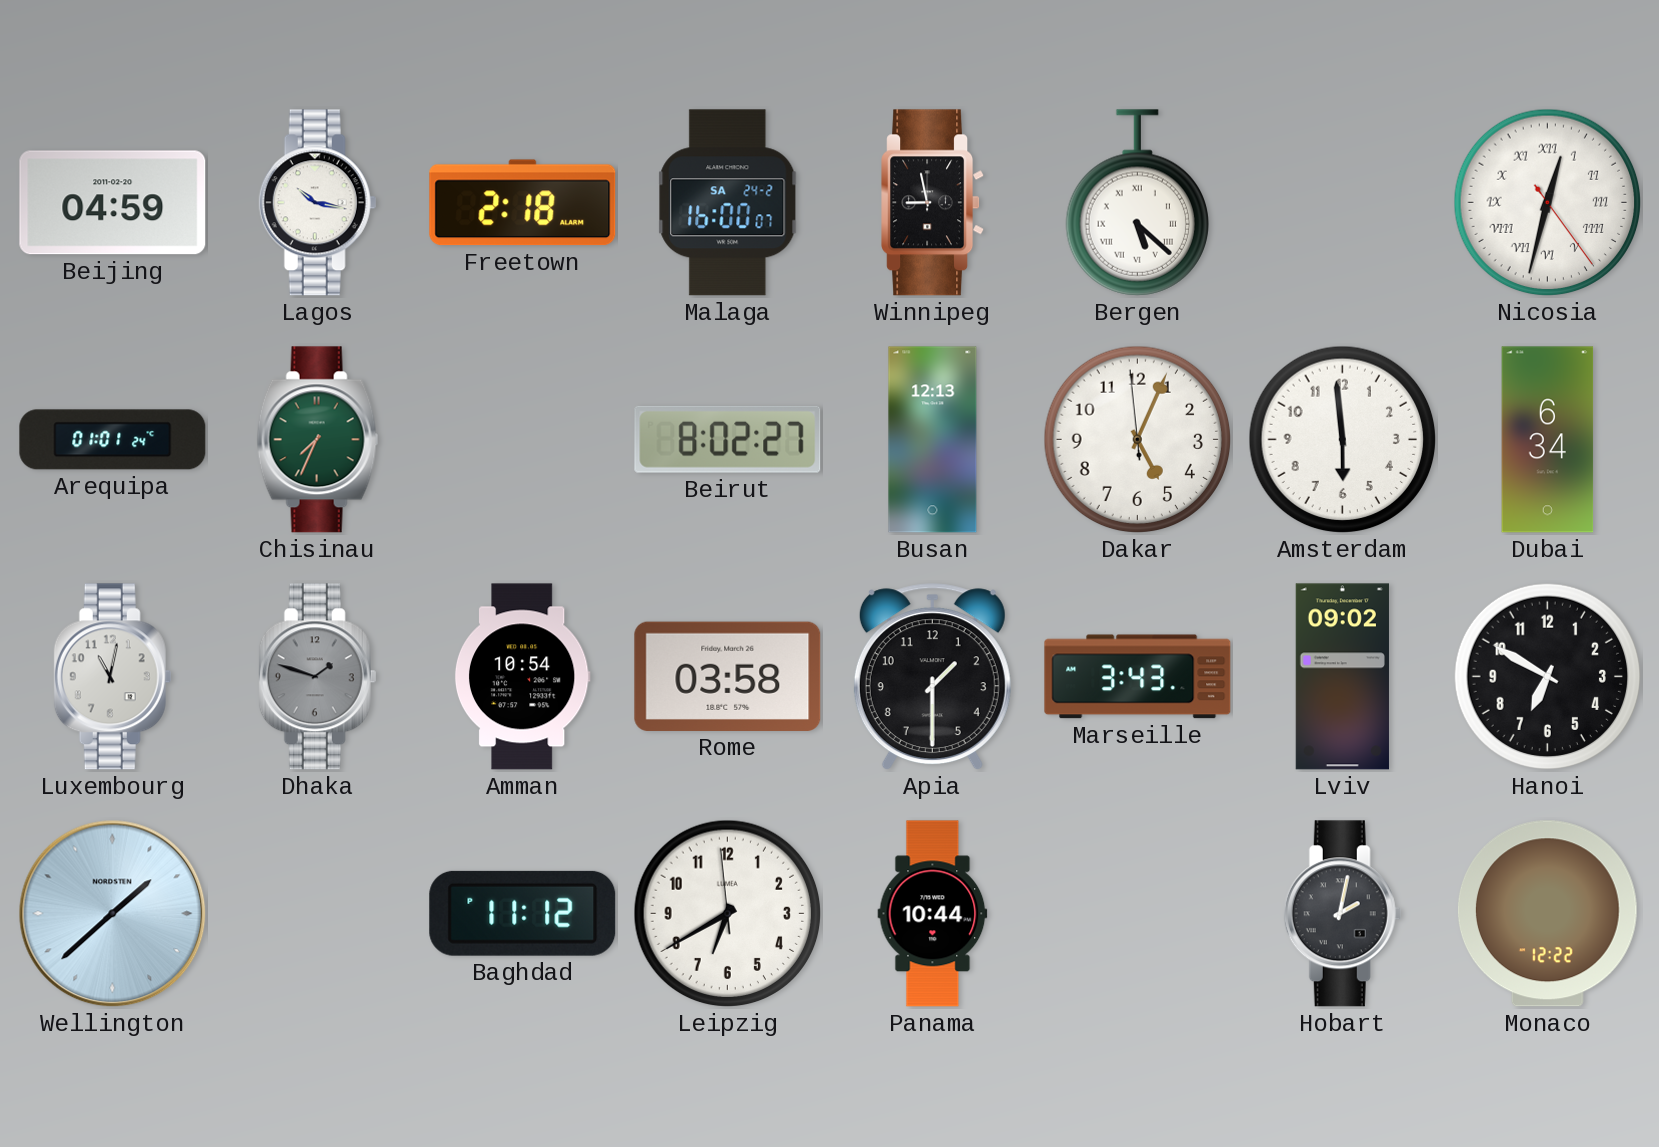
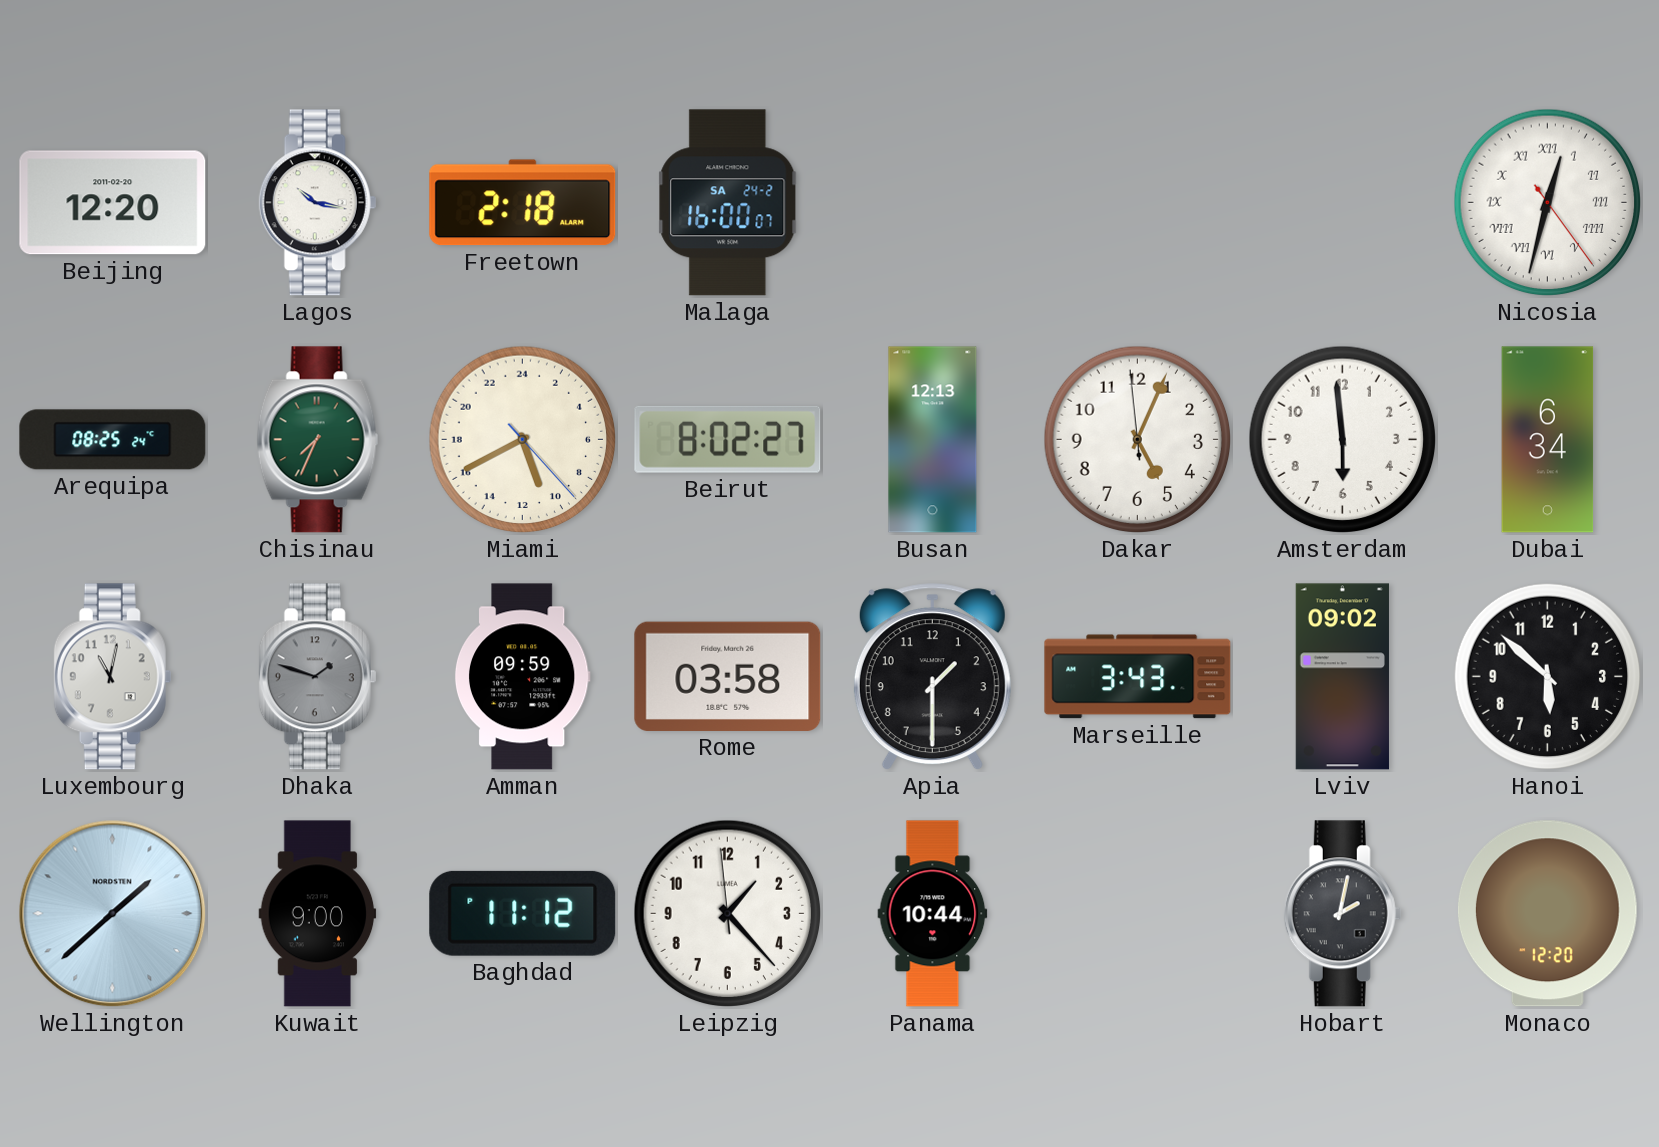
Beijing: 04:59 -> 12:20 (113, 203)
Winnipeg: 8:58 -> none (933, 203)
Bergen: 5:22 -> none (1137, 203)
Arequipa: 01:01 -> 08:25 (113, 440)
Miami: none -> 10:40 (523, 440)
Amman: 10:54 -> 09:59 (522, 677)
Hanoi: 6:50 -> 5:52 (1548, 677)
Kuwait: none -> 9:00 (318, 914)
Leipzig: 6:39 -> 1:22 (728, 914)
Monaco: 12:22 -> 12:20 (1547, 914)
